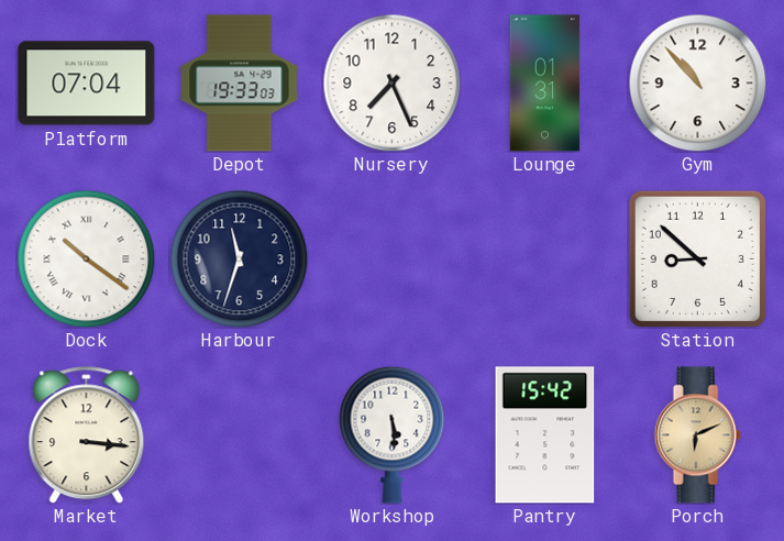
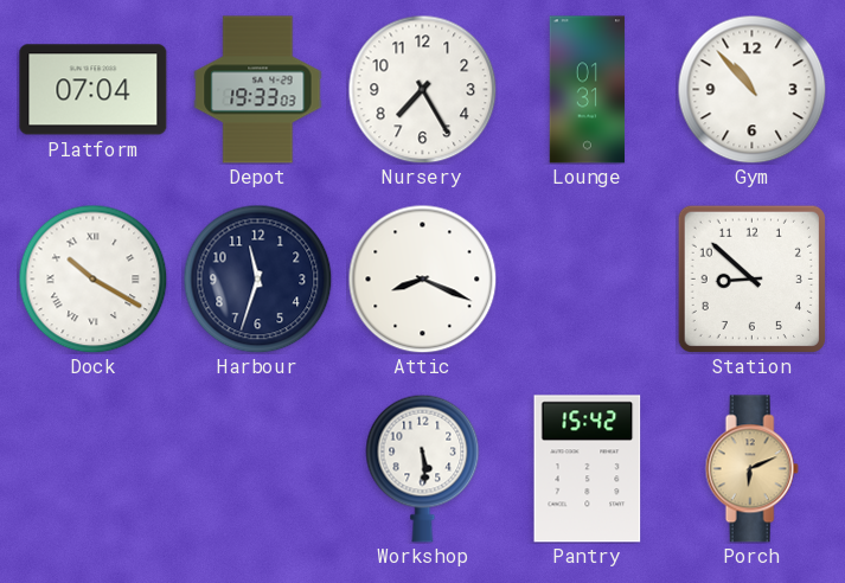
Nursery: 7:26 -> 7:25 (422, 89)
Dock: 10:21 -> 10:20 (92, 278)
Attic: none -> 8:19 (422, 278)
Market: 3:16 -> none (87, 435)
